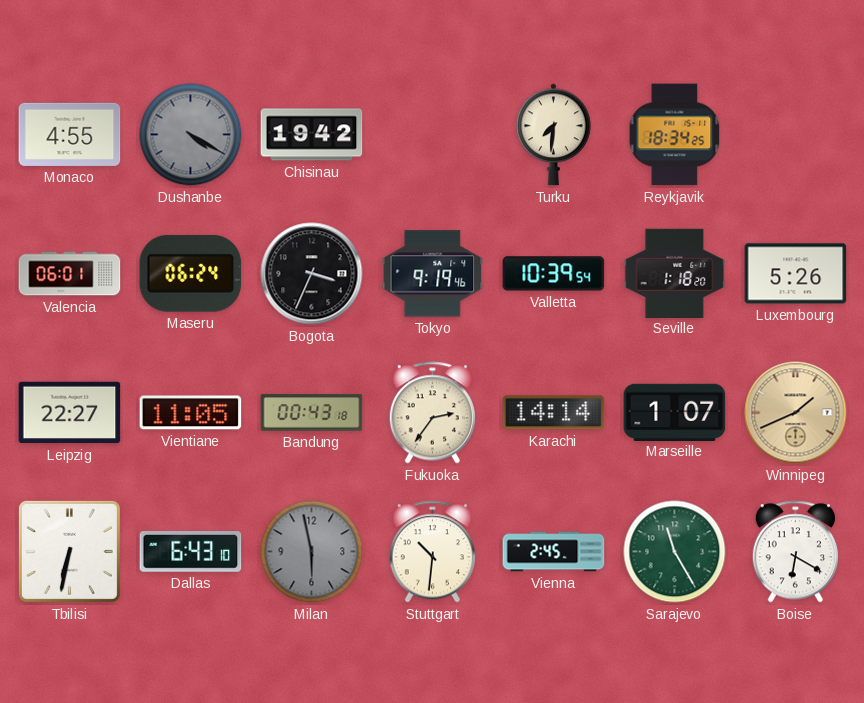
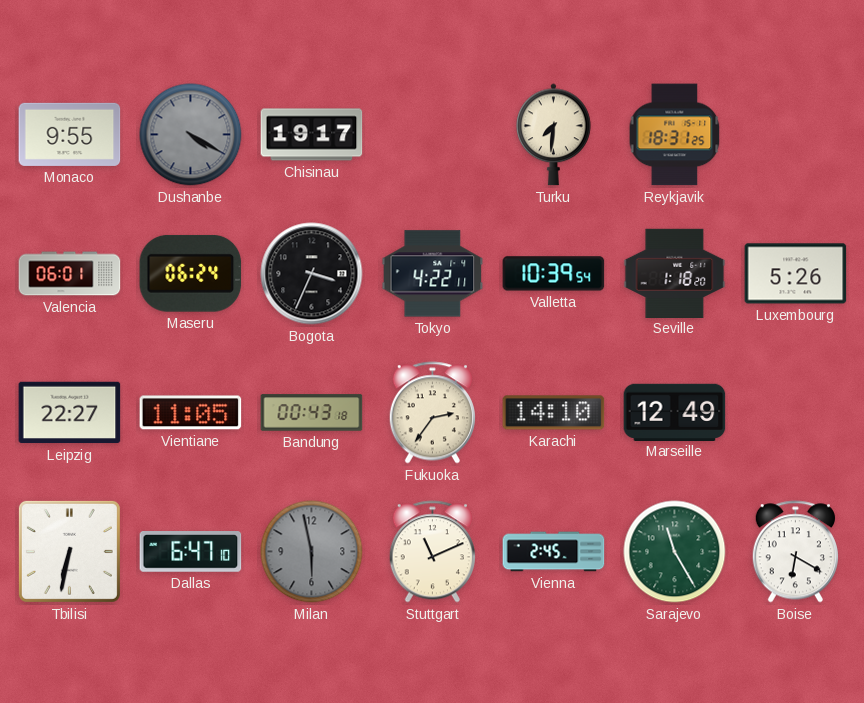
Monaco: 4:55 -> 9:55 (70, 134)
Chisinau: 19:42 -> 19:17 (312, 135)
Reykjavik: 18:34 -> 18:31 (675, 135)
Tokyo: 9:19 -> 4:22 (433, 274)
Karachi: 14:14 -> 14:10 (554, 413)
Marseille: 1:07 -> 12:49 (675, 412)
Winnipeg: 1:41 -> none (796, 413)
Dallas: 6:43 -> 6:47 (191, 552)
Stuttgart: 10:31 -> 11:11 (432, 552)
